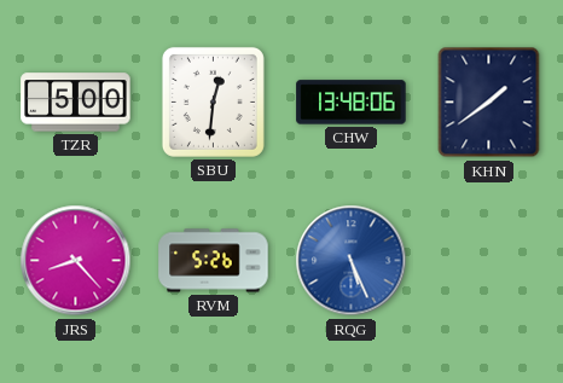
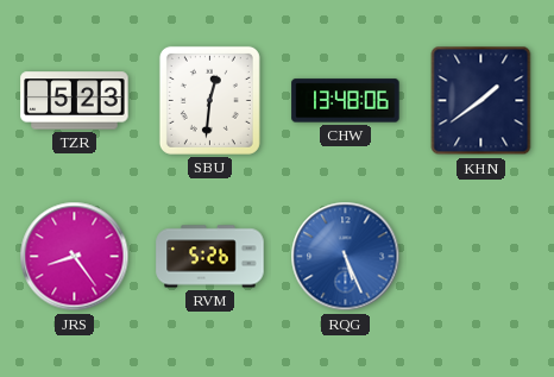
TZR: 5:00 -> 5:23 (75, 101)
JRS: 8:23 -> 8:24 (75, 257)
